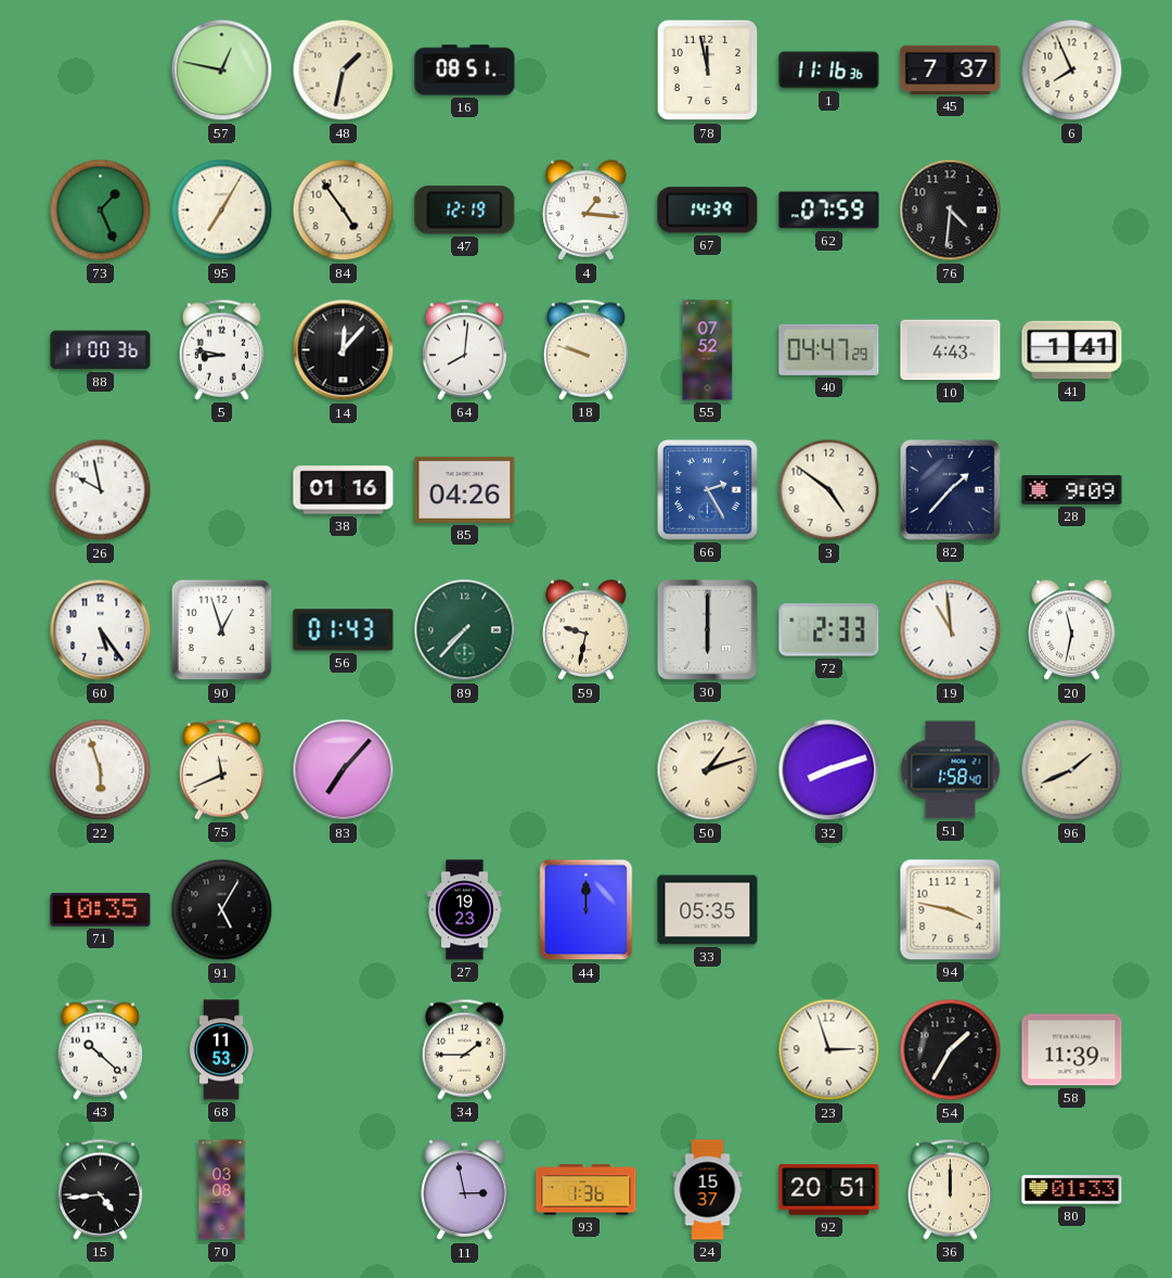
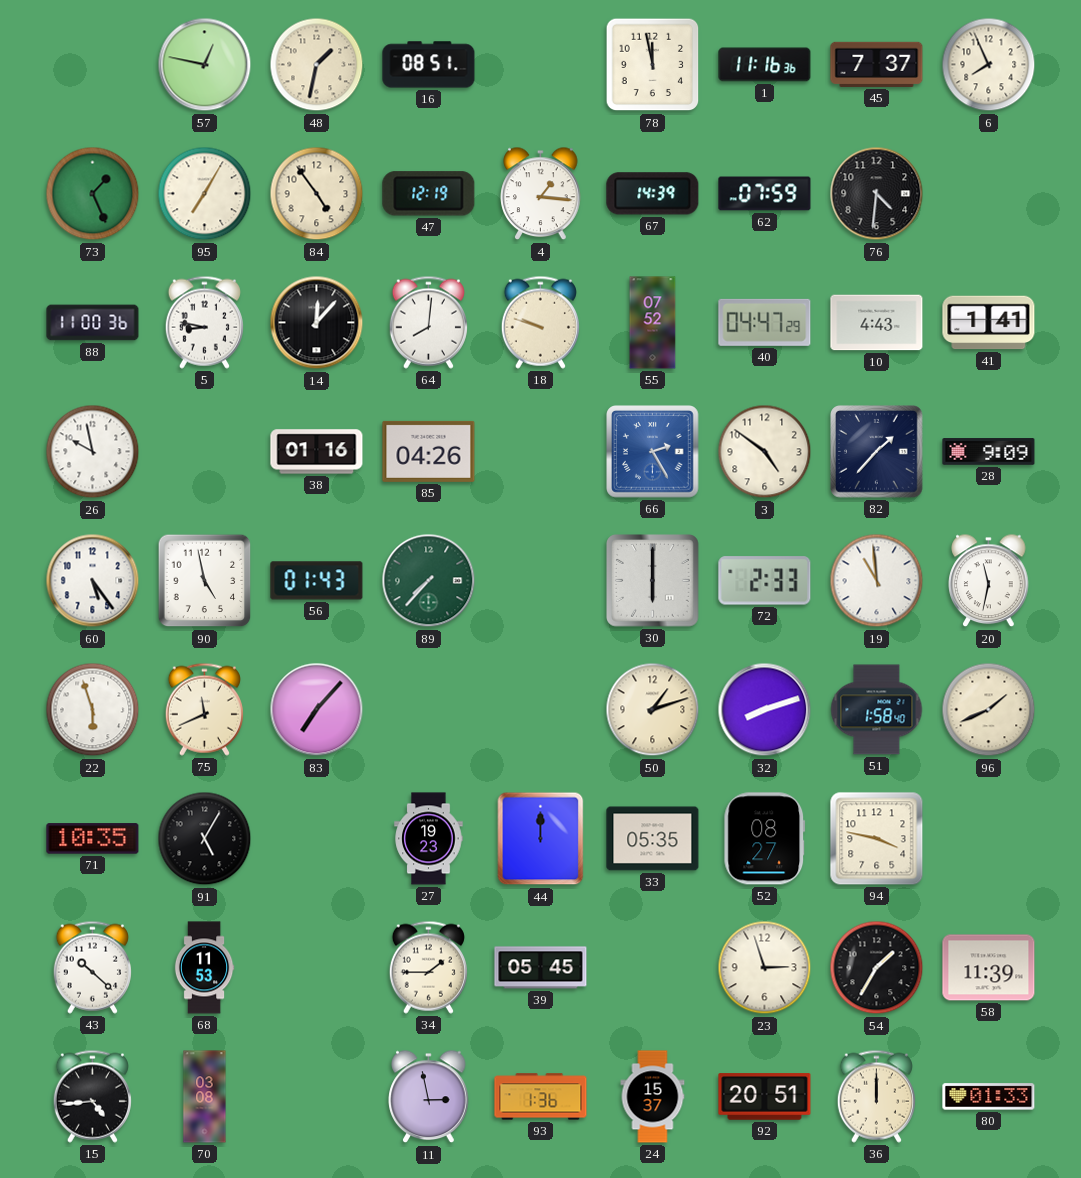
90: 12:57 -> 4:58 (205, 581)
59: 9:32 -> none (587, 630)
52: none -> 08:27 (765, 839)
39: none -> 05:45 (541, 968)
